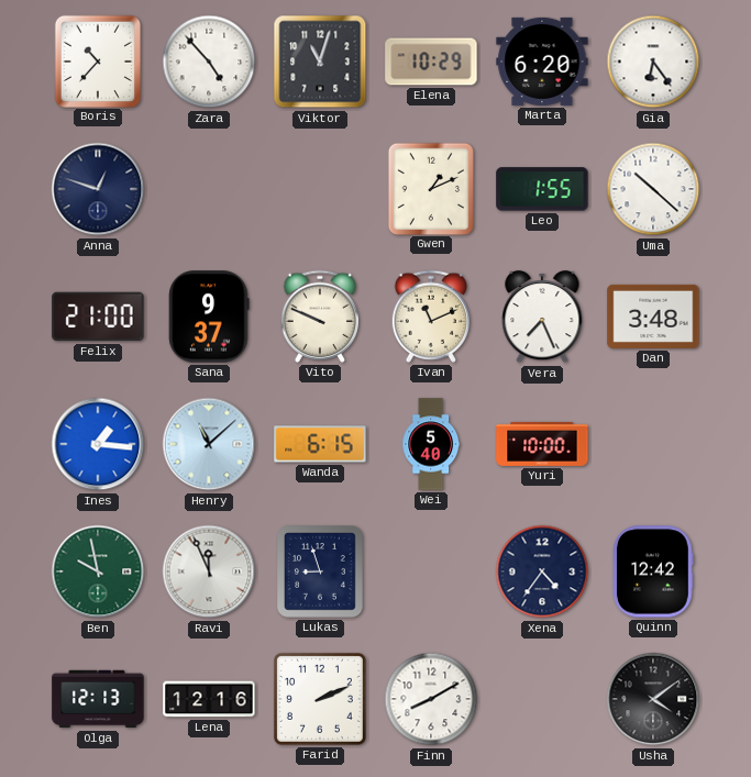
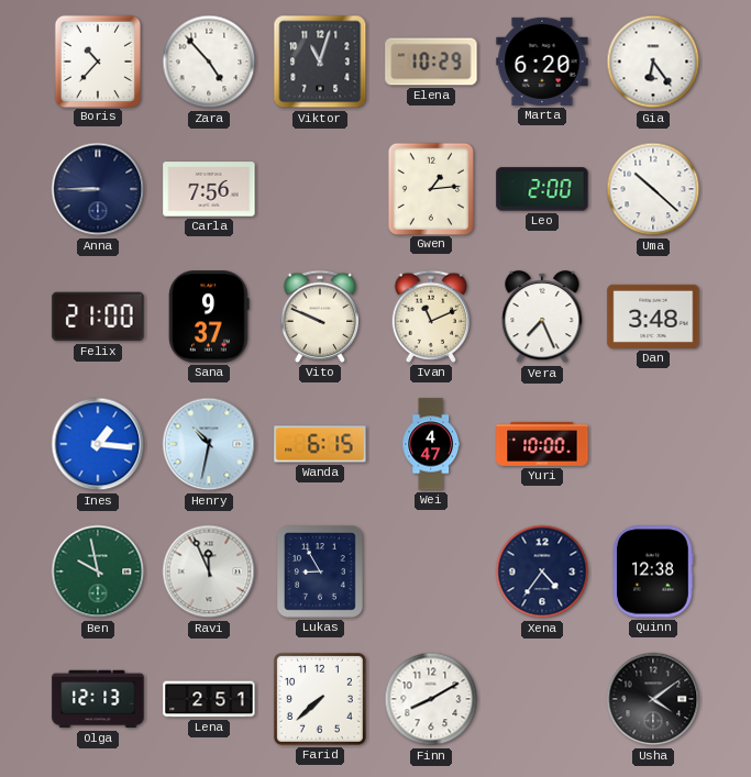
Anna: 12:48 -> 8:45 (98, 189)
Carla: none -> 7:56 (209, 189)
Gwen: 1:11 -> 1:14 (430, 188)
Leo: 1:55 -> 2:00 (542, 189)
Henry: 11:08 -> 10:32 (209, 444)
Wei: 5:40 -> 4:47 (430, 444)
Lukas: 8:57 -> 8:55 (321, 573)
Quinn: 12:42 -> 12:38 (654, 571)
Lena: 12:16 -> 2:51 (209, 699)
Farid: 2:11 -> 7:38 (320, 699)
